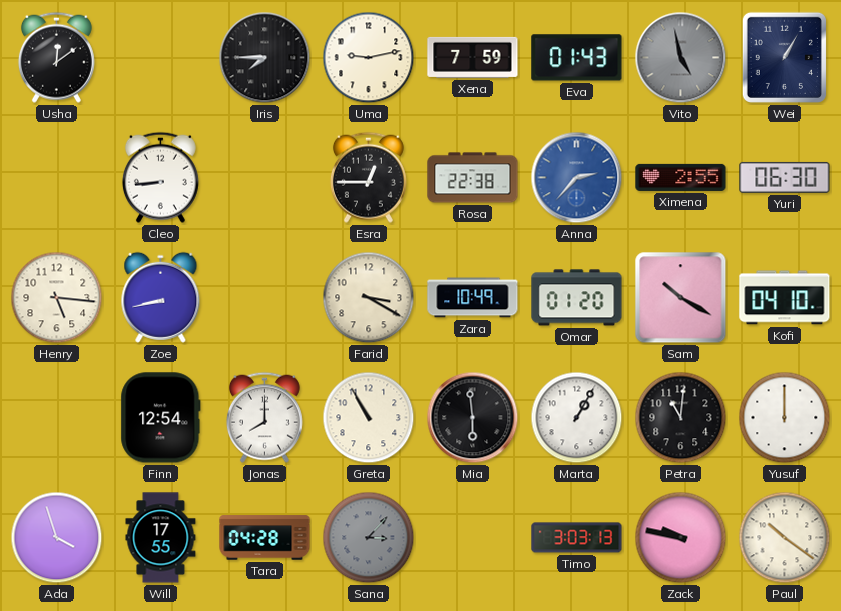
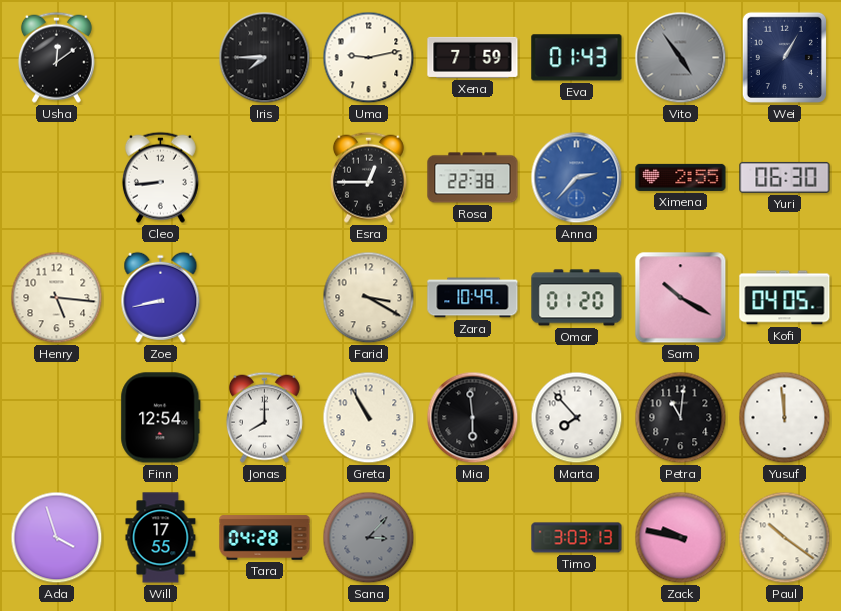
Vito: 4:58 -> 4:54 (681, 58)
Kofi: 04:10 -> 04:05 (785, 298)
Marta: 1:05 -> 7:53 (577, 418)
Yusuf: 12:00 -> 11:59 (785, 418)
